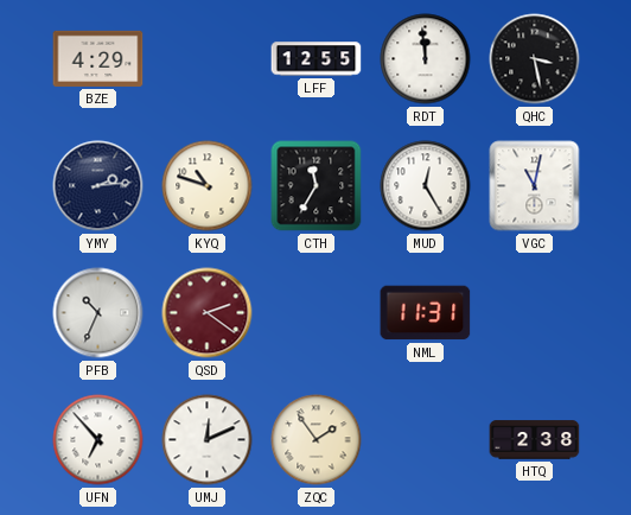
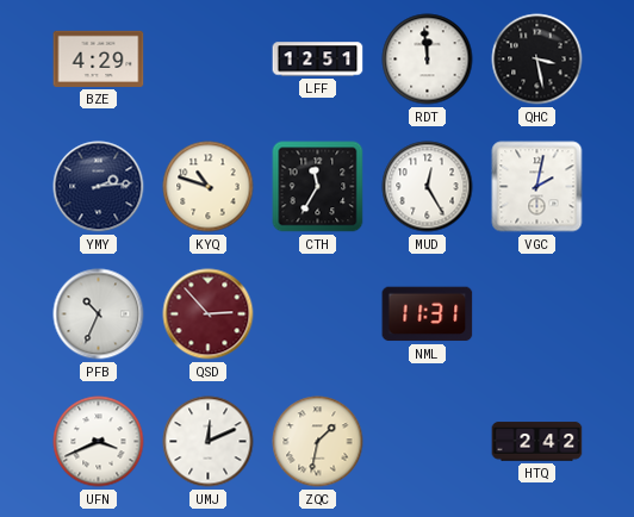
LFF: 12:55 -> 12:51 (318, 60)
VGC: 11:02 -> 2:02 (537, 187)
QSD: 2:21 -> 2:53 (209, 314)
UFN: 6:53 -> 3:41 (99, 442)
ZQC: 1:54 -> 1:32 (318, 442)
HTQ: 2:38 -> 2:42 (537, 442)
